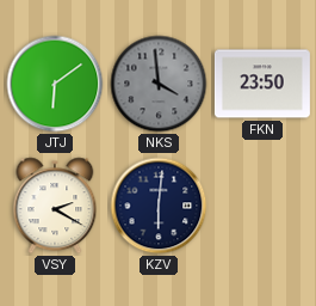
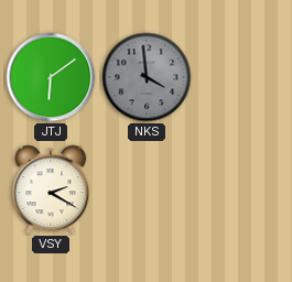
FKN: 23:50 -> none (262, 84)
KZV: 6:01 -> none (159, 206)
